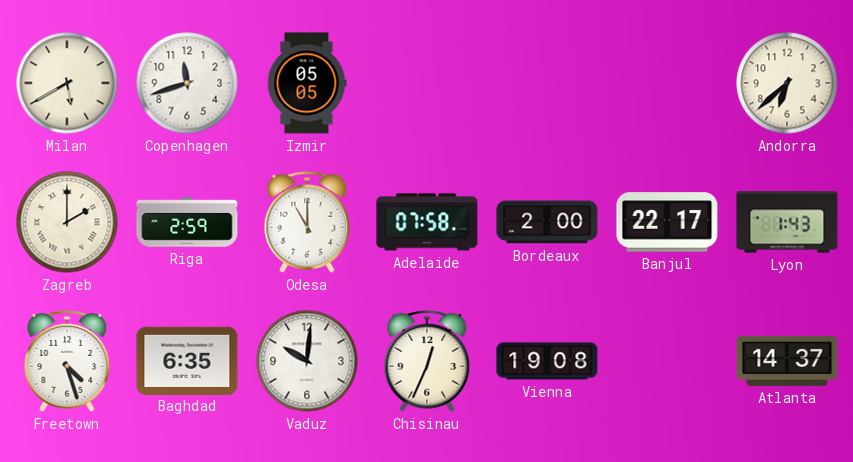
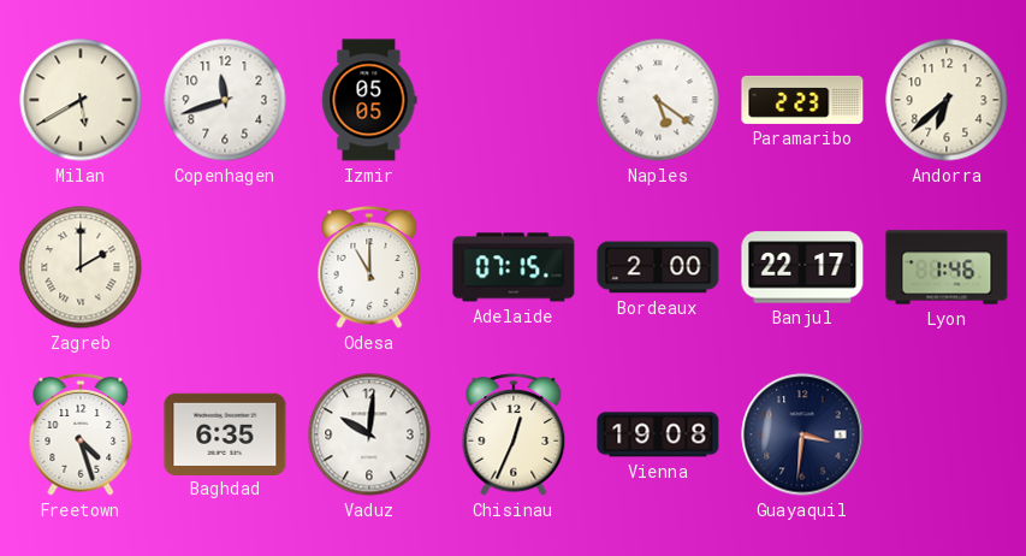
Naples: none -> 5:21 (658, 100)
Paramaribo: none -> 2:23 (802, 100)
Riga: 2:59 -> none (187, 222)
Adelaide: 07:58 -> 07:15 (514, 267)
Lyon: 1:43 -> 1:46 (947, 267)
Guayaquil: none -> 3:31 (802, 434)
Atlanta: 14:37 -> none (787, 361)
